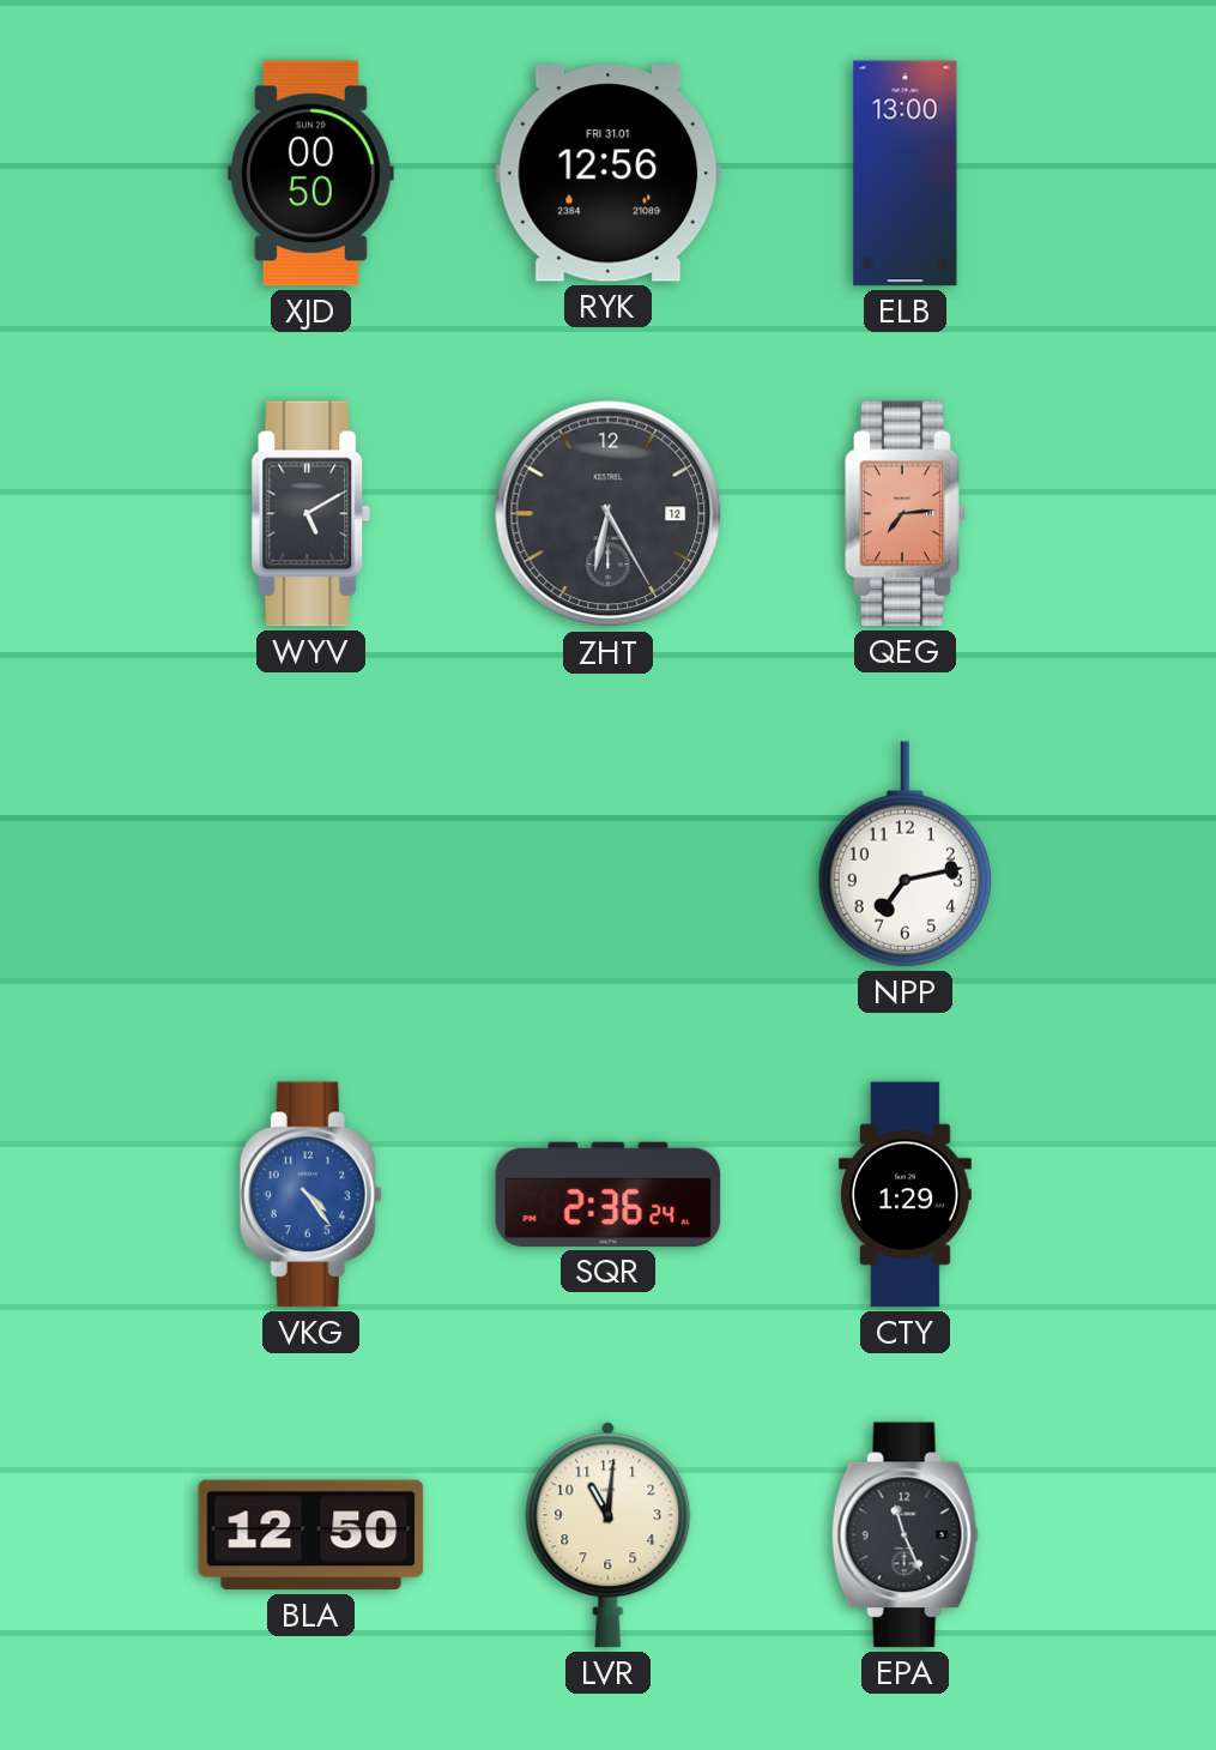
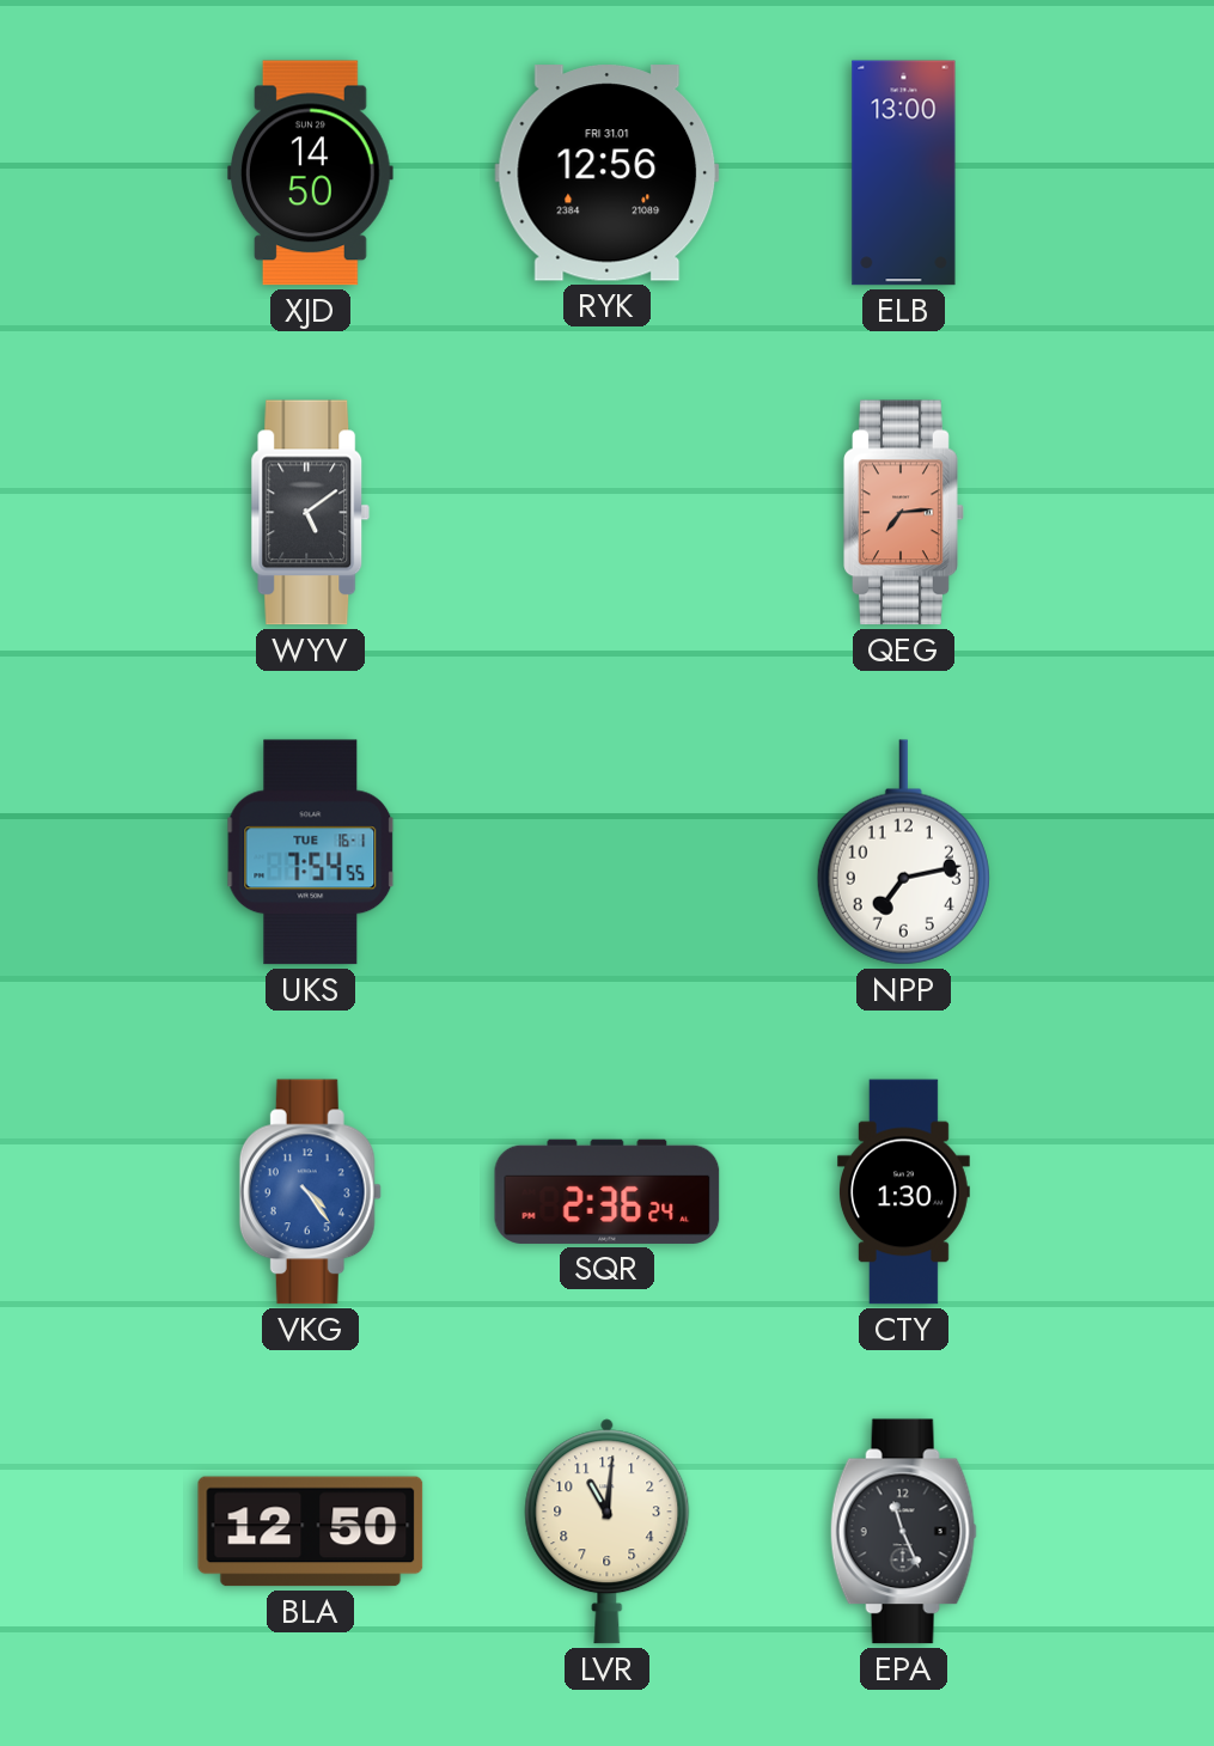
XJD: 00:50 -> 14:50 (310, 173)
WYV: 5:10 -> 5:09 (311, 513)
ZHT: 6:25 -> none (609, 514)
UKS: none -> 7:54 (311, 853)
CTY: 1:29 -> 1:30 (903, 1192)
